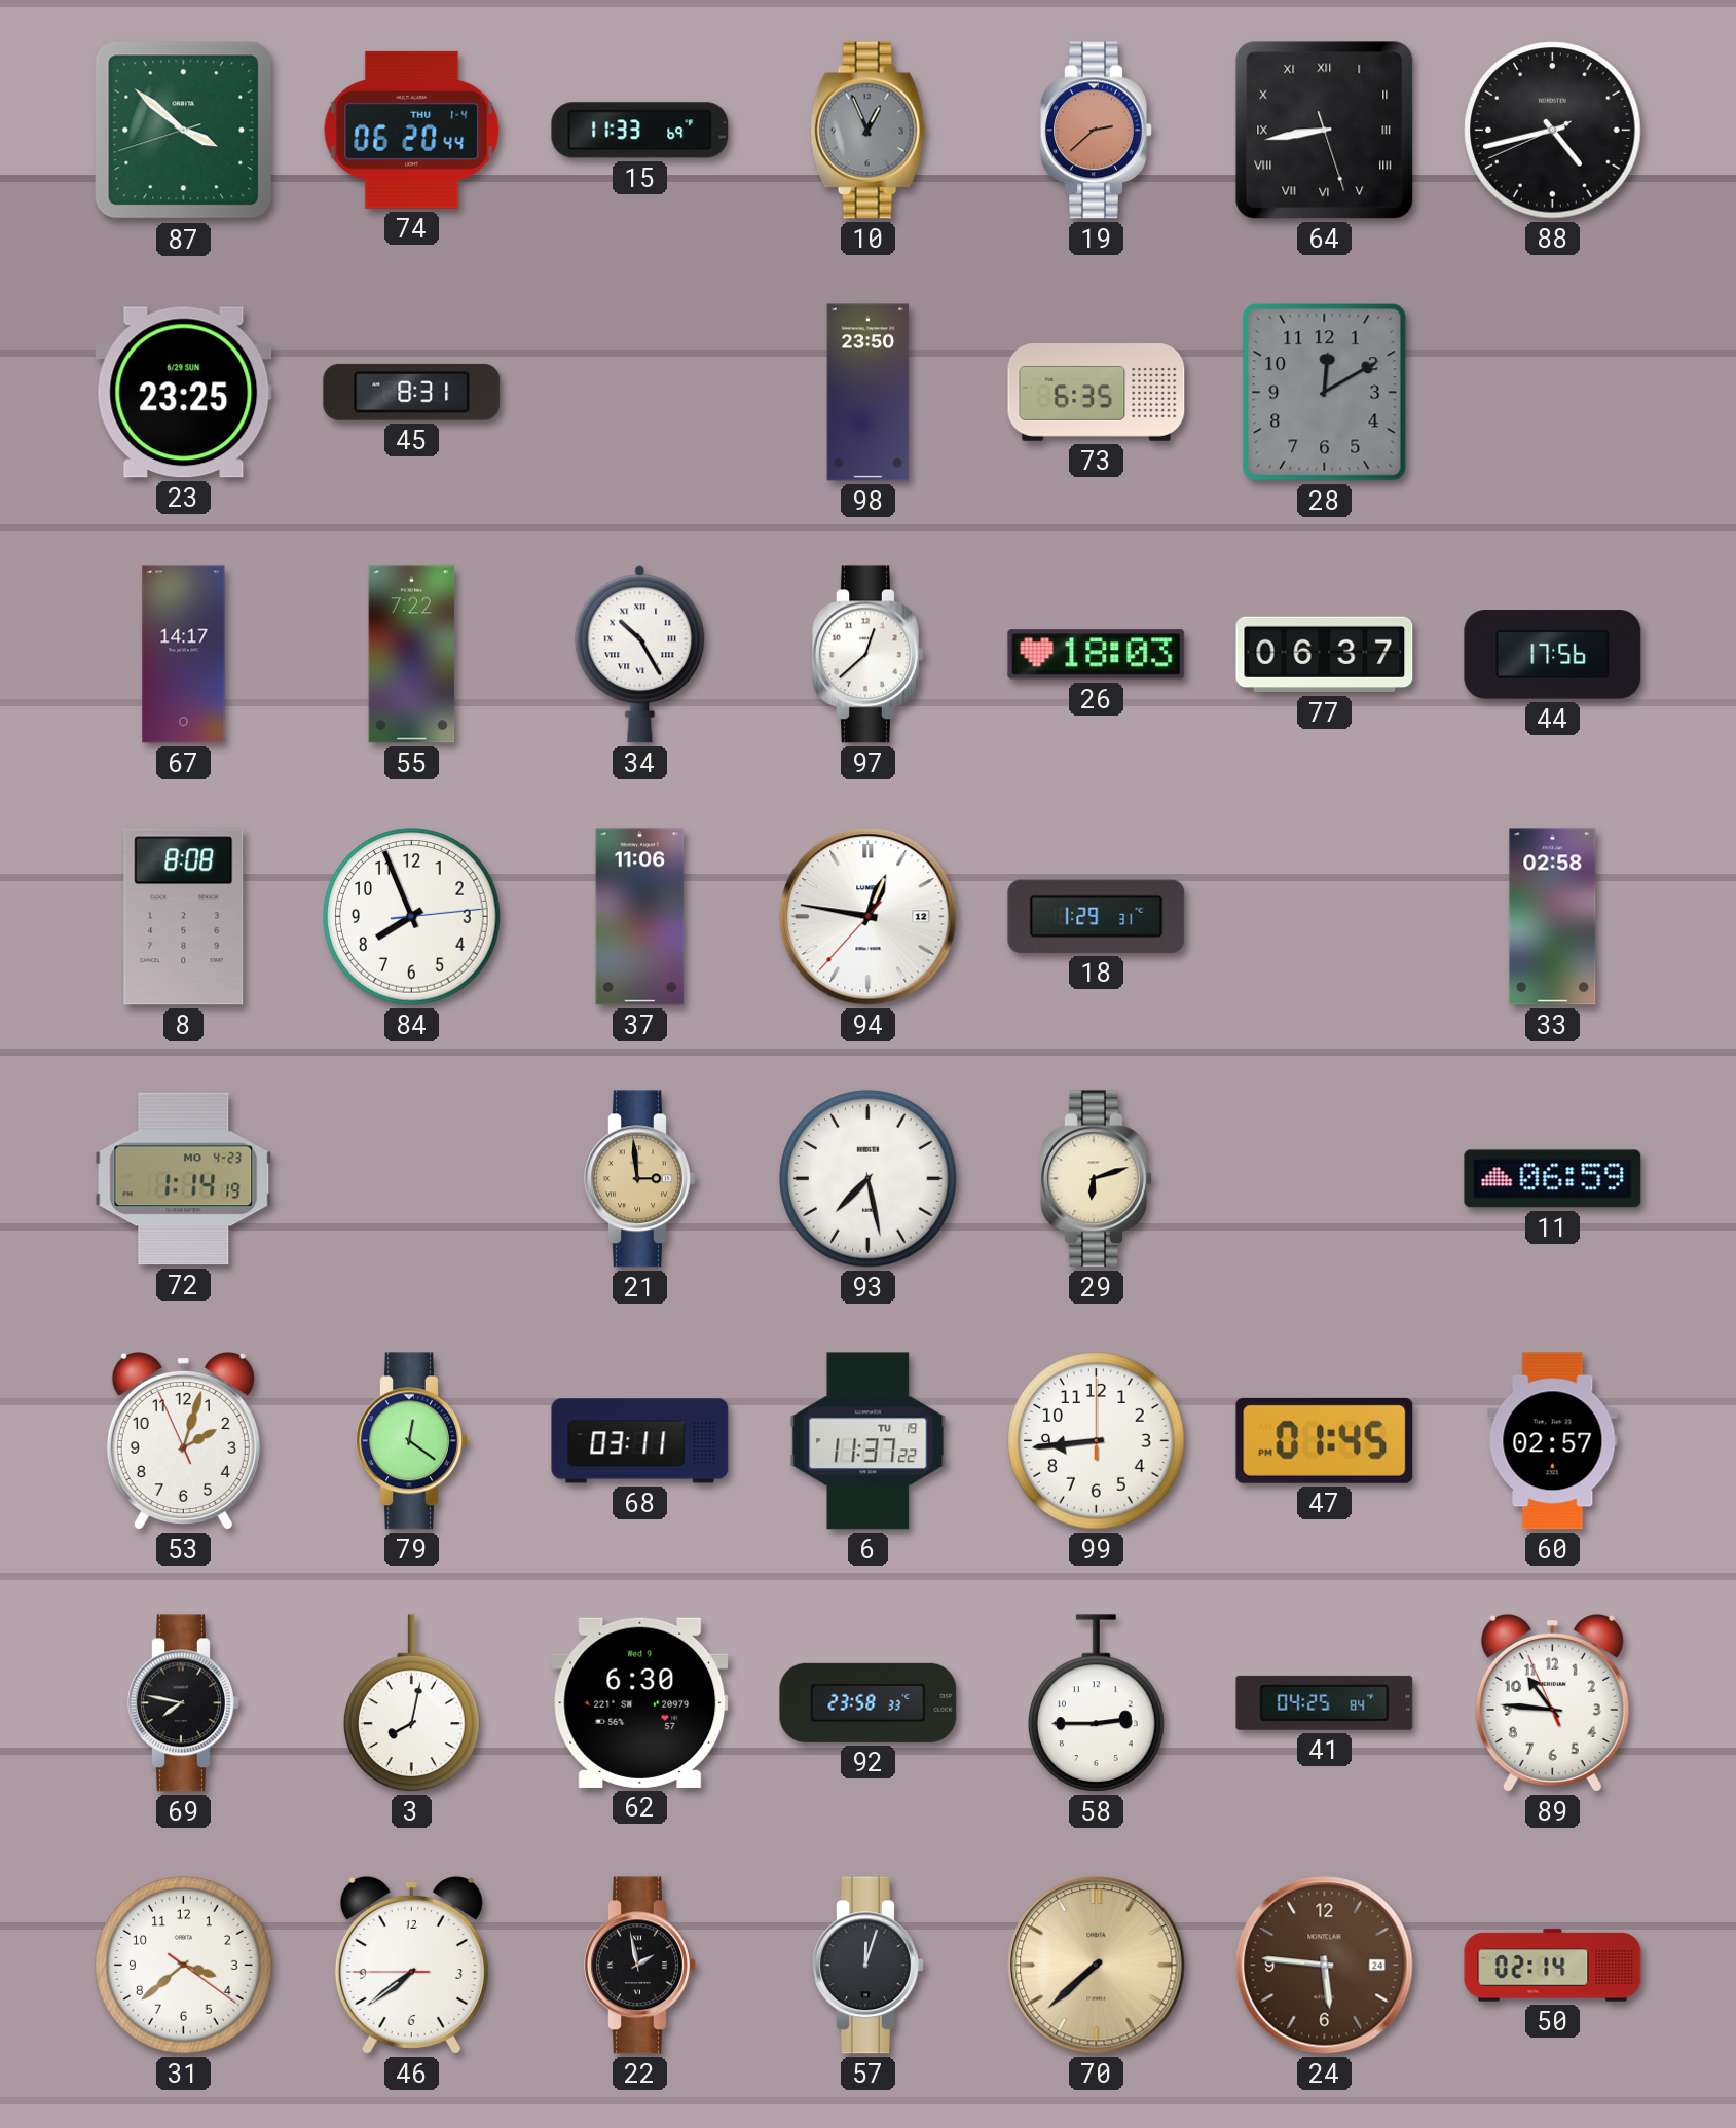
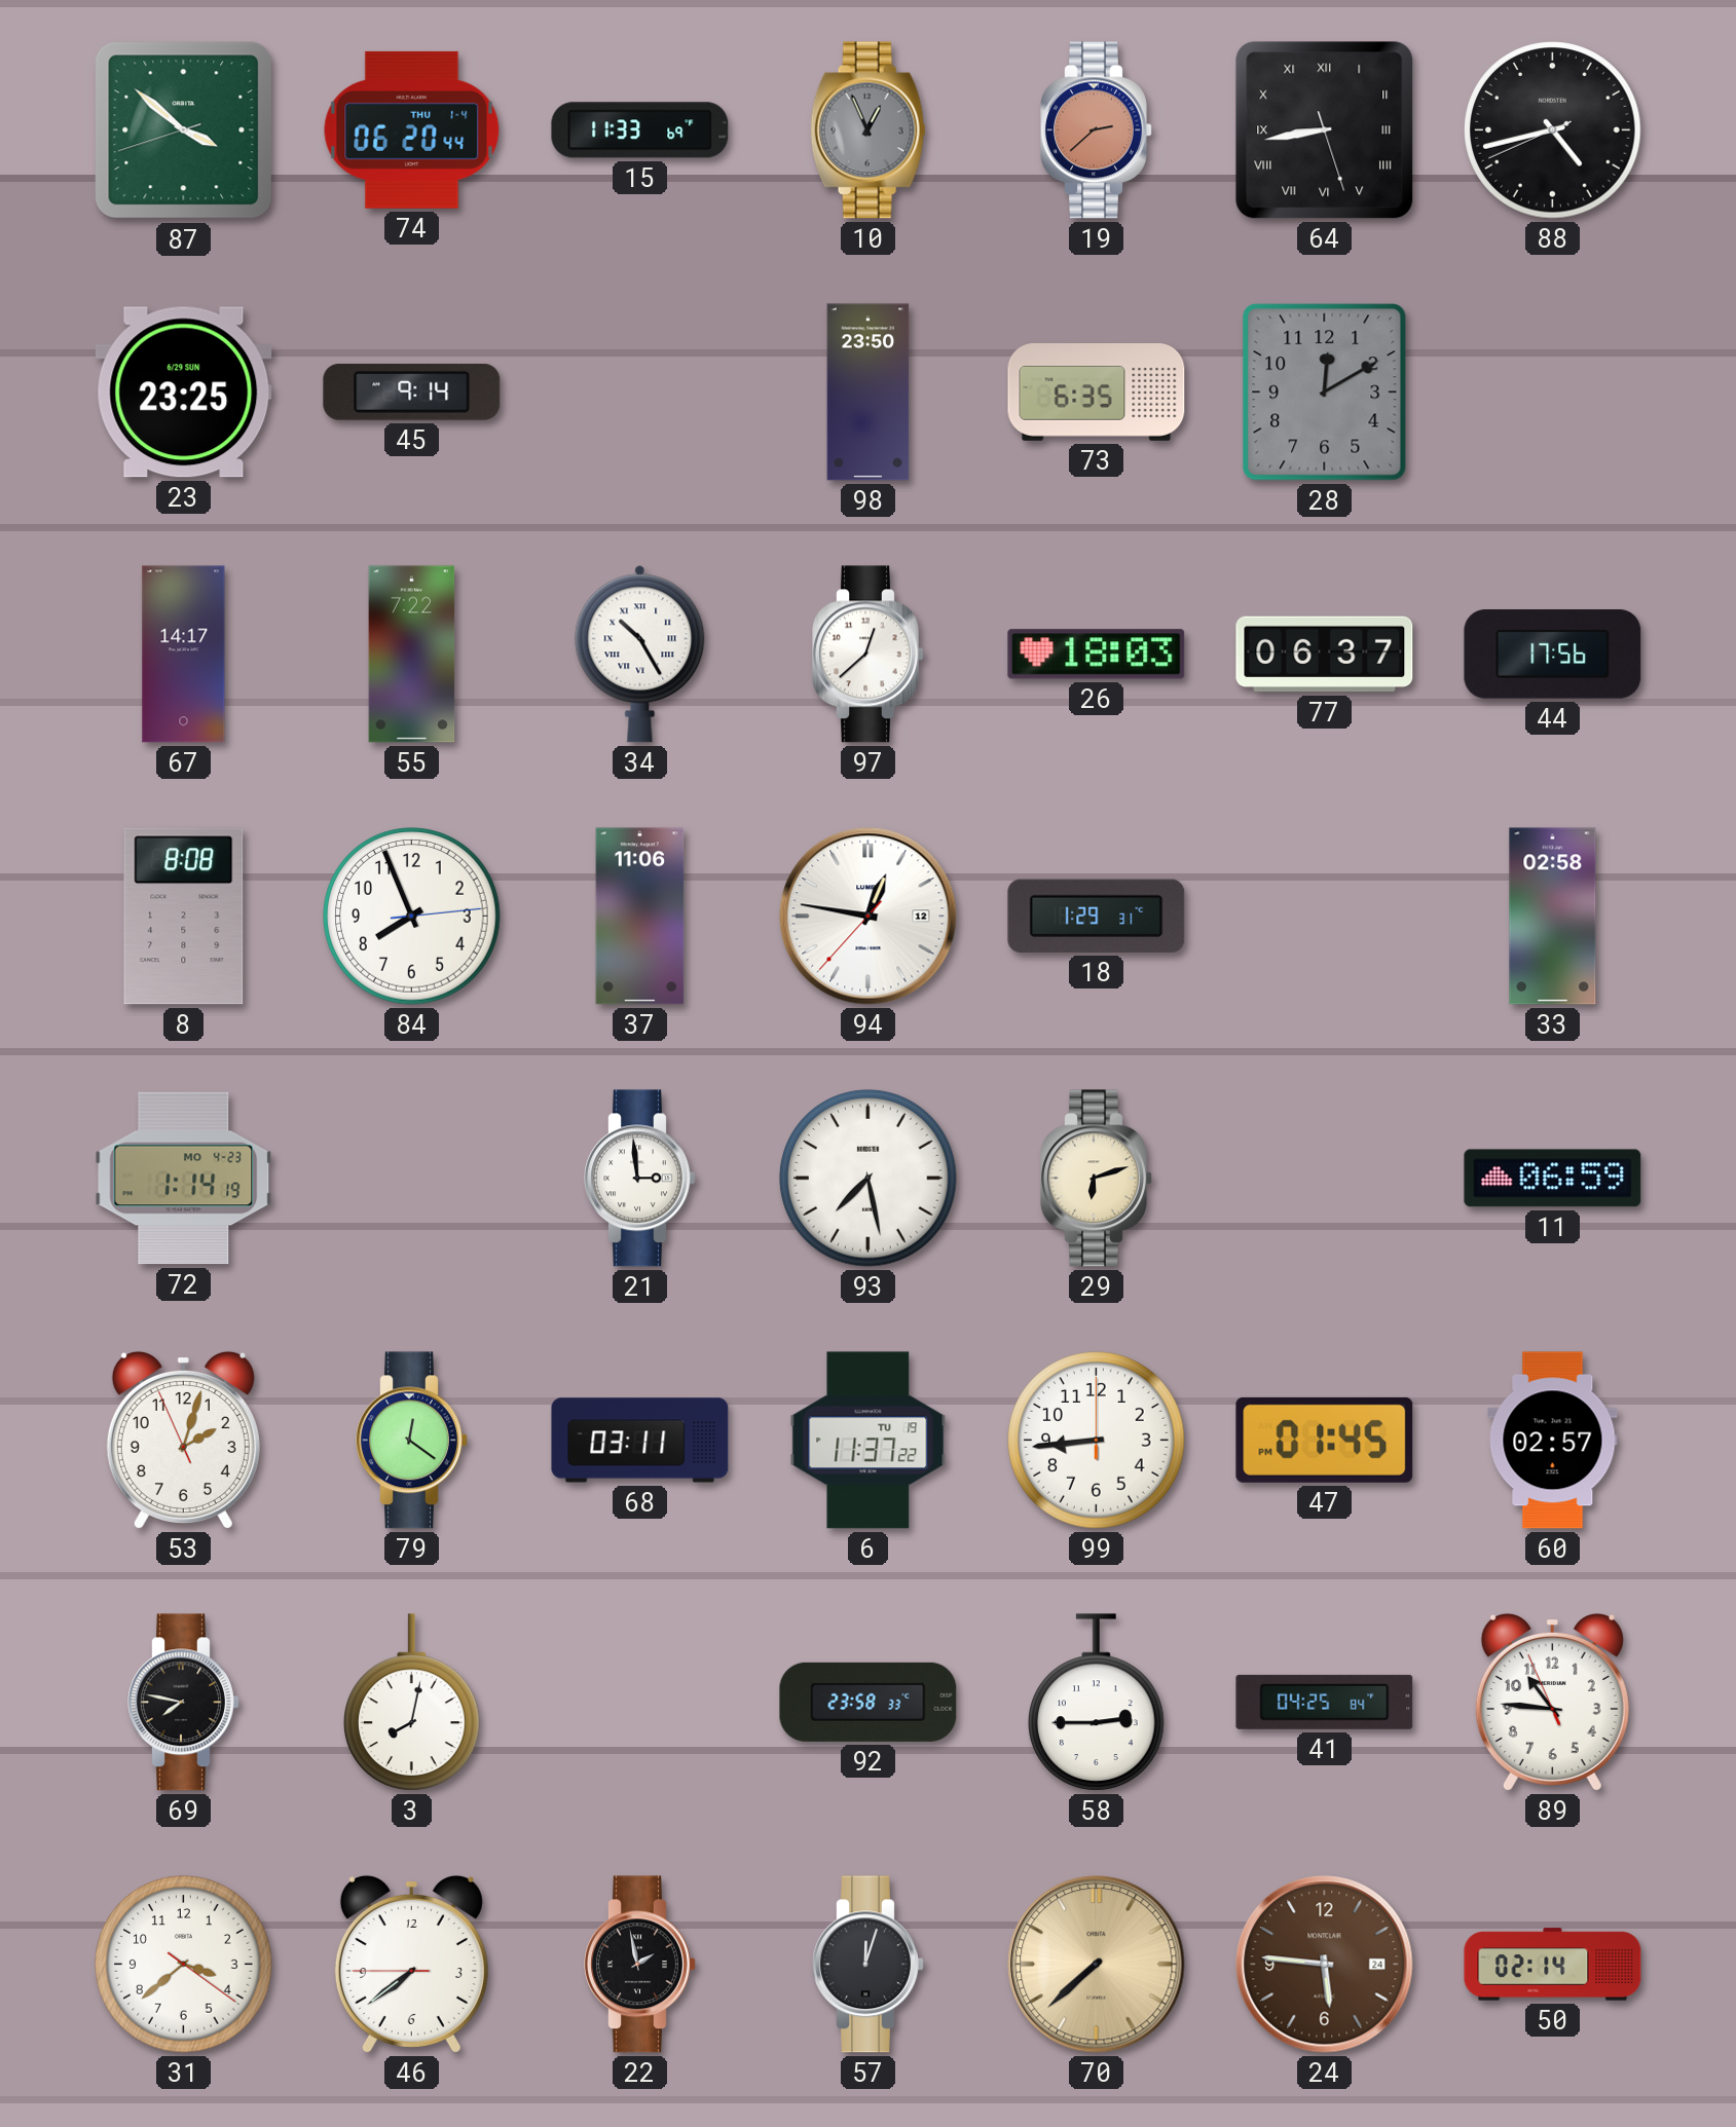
45: 8:31 -> 9:14 (412, 391)
21 dial: champagne -> white (640, 1179)
62: 6:30 -> none (640, 1702)
